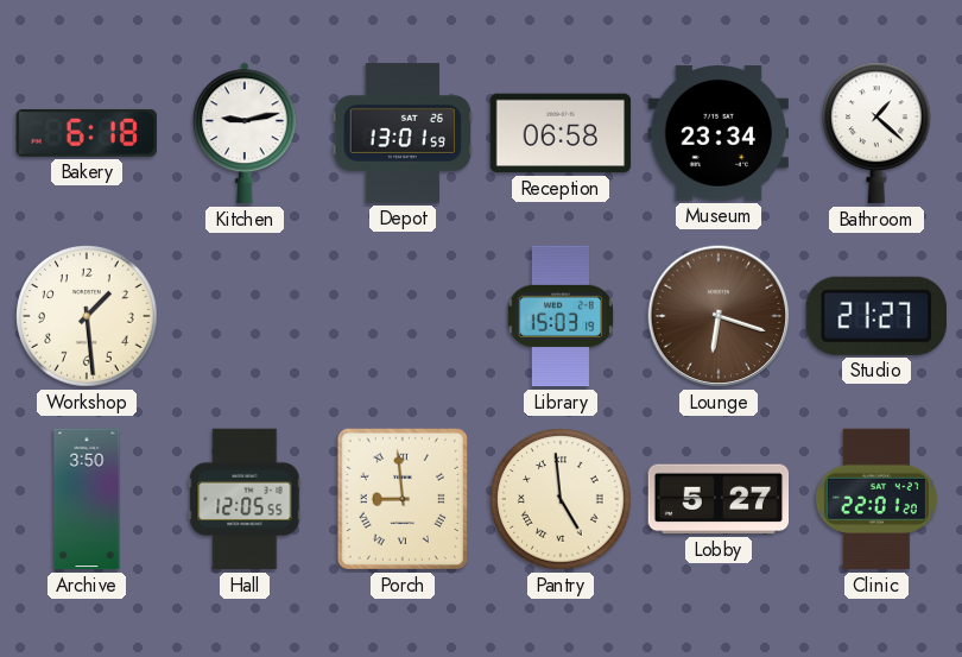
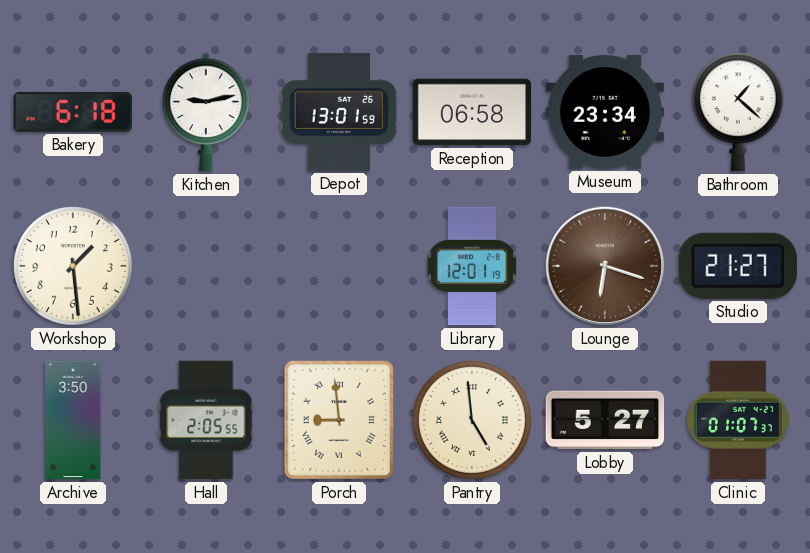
Library: 15:03 -> 12:01 (472, 266)
Hall: 12:05 -> 2:05 (206, 420)
Clinic: 22:01 -> 01:07 (738, 420)
